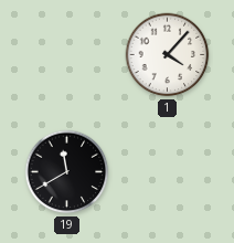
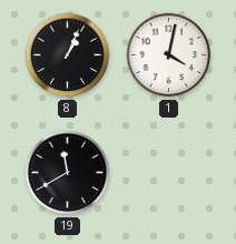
8: none -> 1:04 (68, 55)
1: 4:07 -> 4:02 (169, 55)
